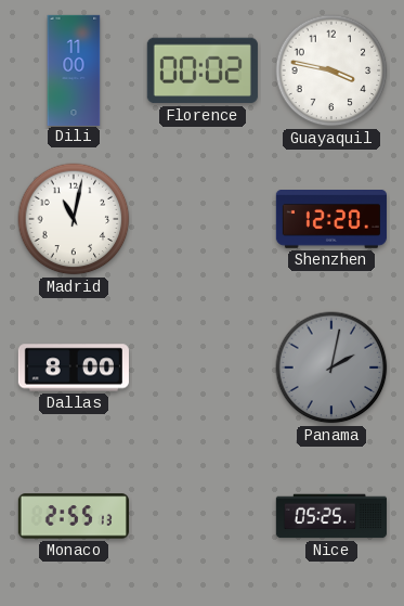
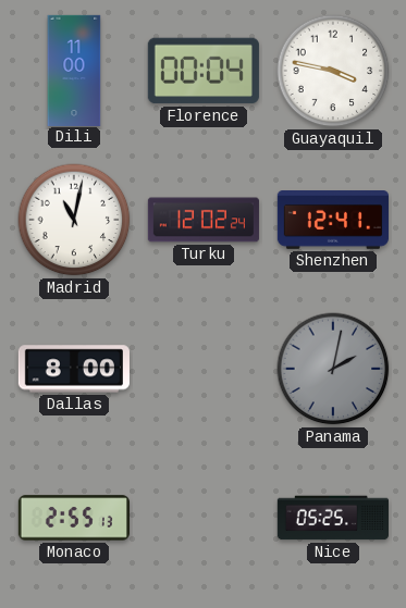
Florence: 00:02 -> 00:04 (204, 71)
Turku: none -> 12:02 (204, 220)
Shenzhen: 12:20 -> 12:41 (333, 221)
